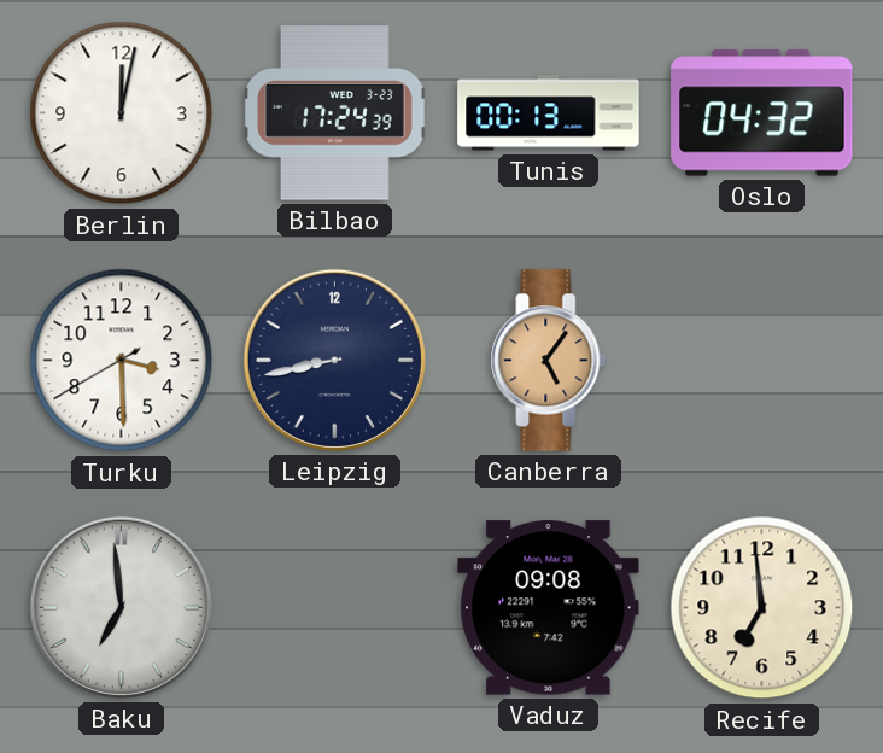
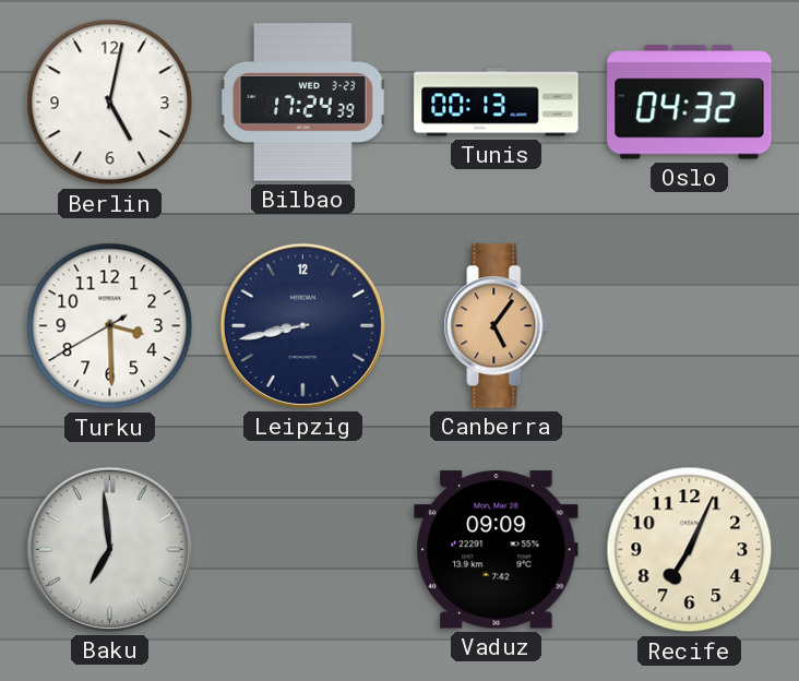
Berlin: 12:02 -> 5:02 (110, 103)
Vaduz: 09:08 -> 09:09 (497, 550)
Recife: 6:59 -> 7:04 (690, 550)
